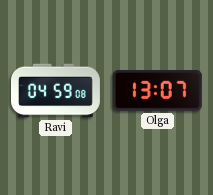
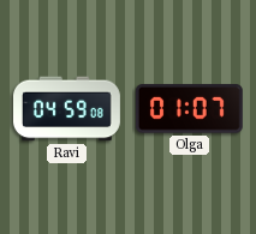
Olga: 13:07 -> 01:07 (189, 109)
